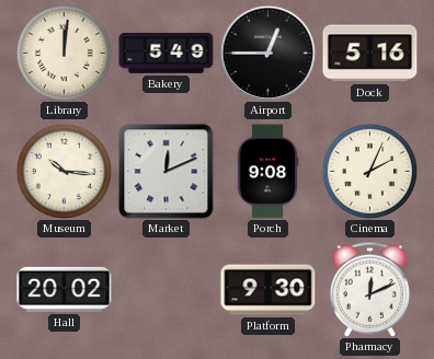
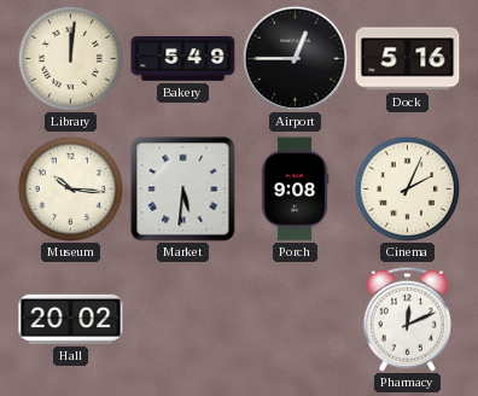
Market: 12:11 -> 5:31 (183, 190)
Platform: 9:30 -> none (269, 290)
